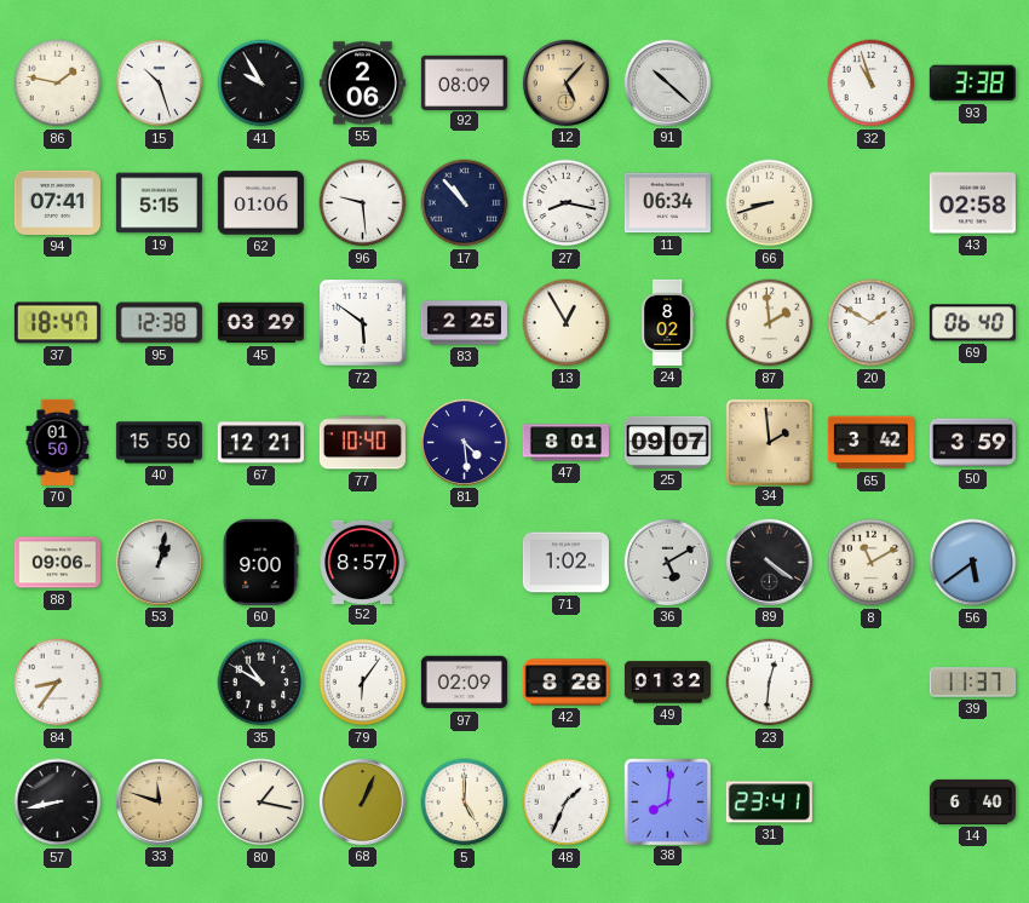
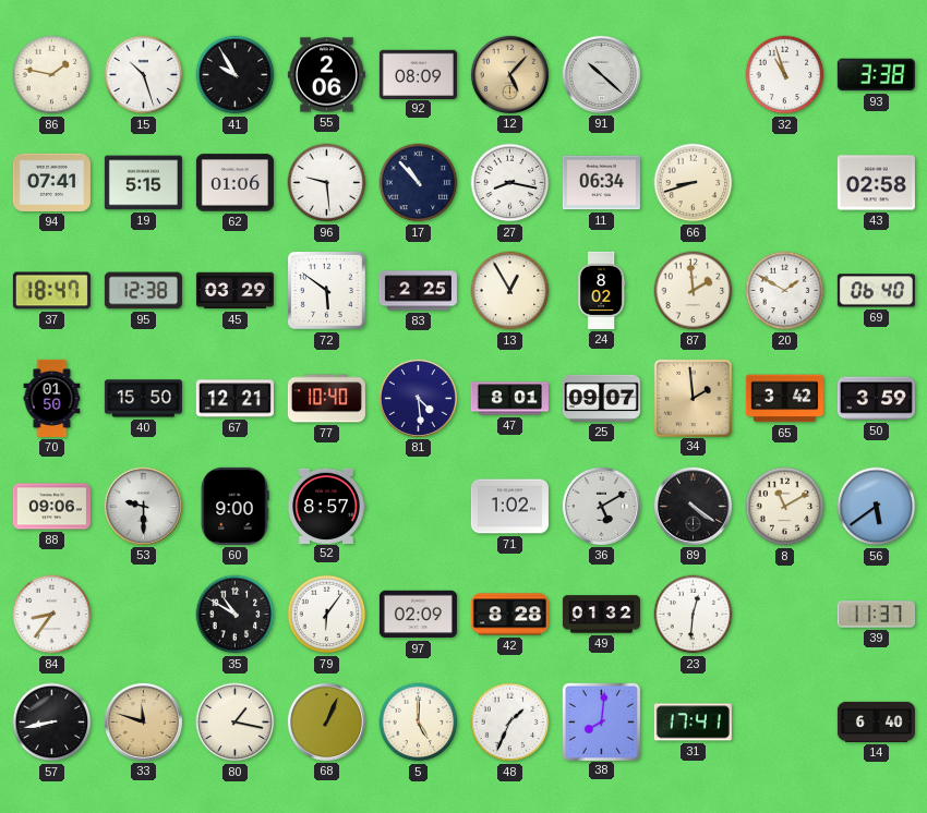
53: 1:02 -> 9:30 (143, 506)
31: 23:41 -> 17:41 (693, 723)
